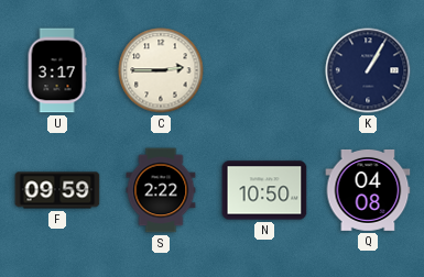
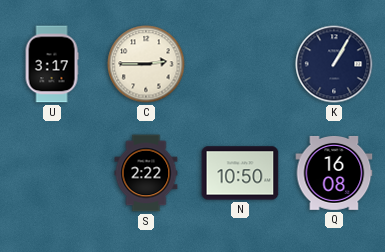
F: 09:59 -> none (57, 190)
Q: 04:08 -> 16:08 (334, 173)
